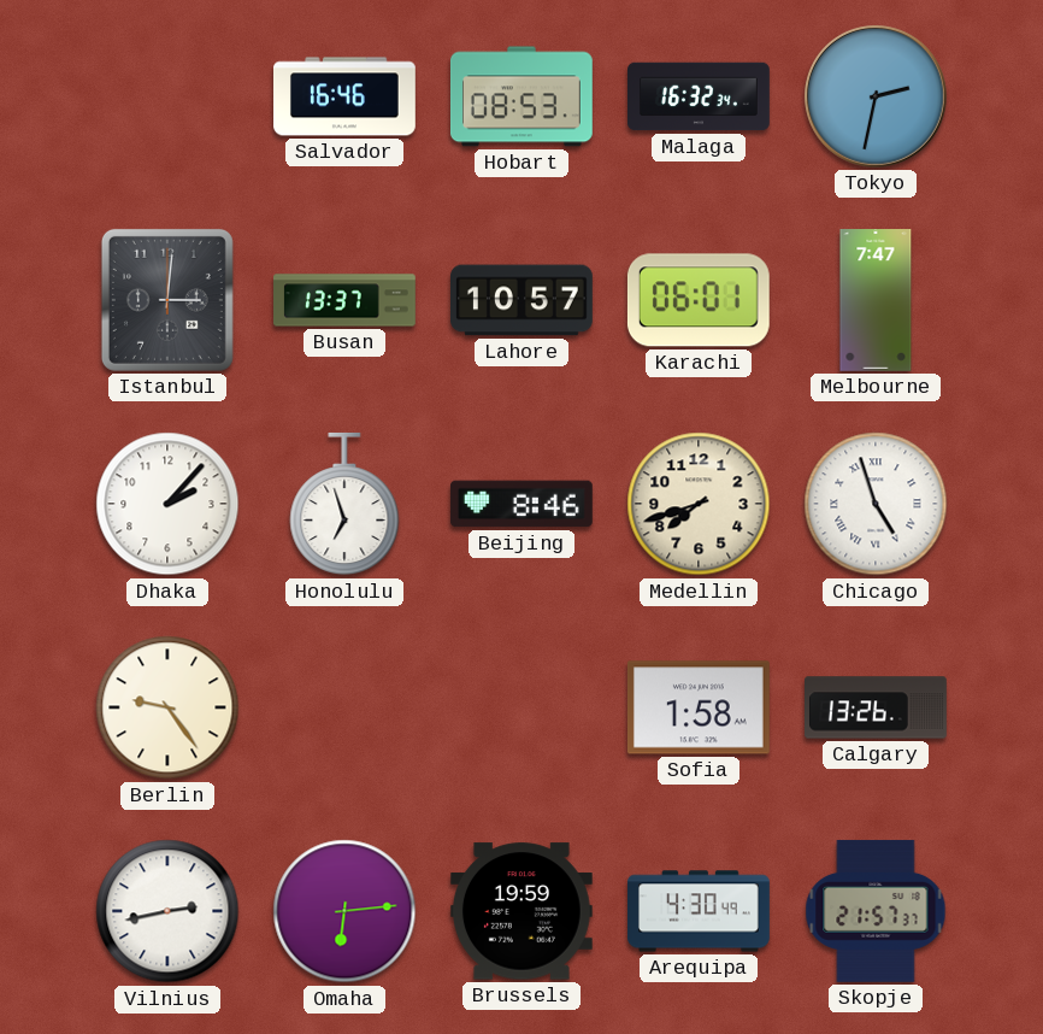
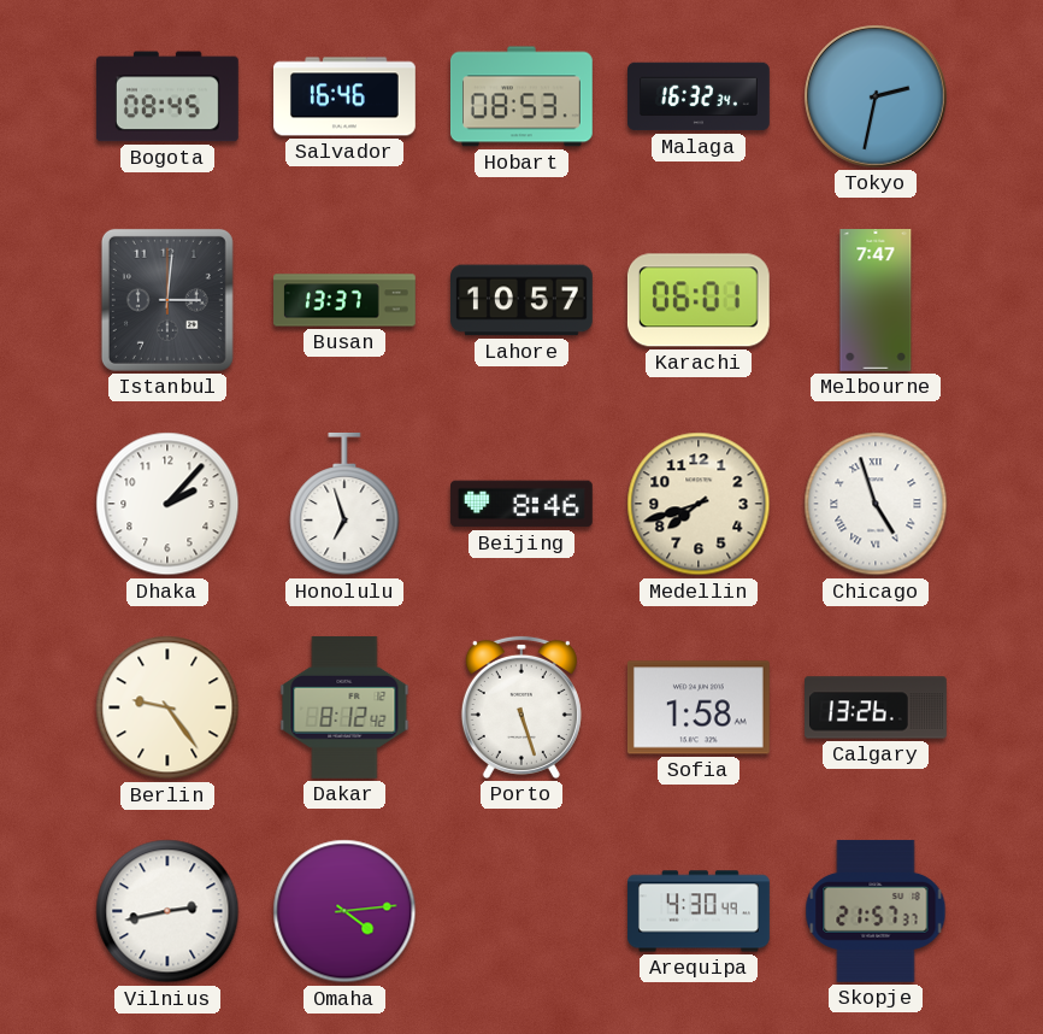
Bogota: none -> 08:45 (167, 96)
Dakar: none -> 8:12 (344, 707)
Porto: none -> 5:27 (521, 707)
Omaha: 6:14 -> 4:14 (344, 911)
Brussels: 19:59 -> none (521, 911)
